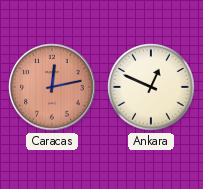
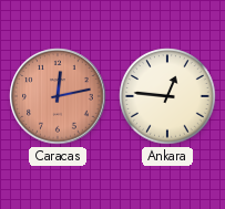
Ankara: 12:49 -> 12:46 (167, 96)
